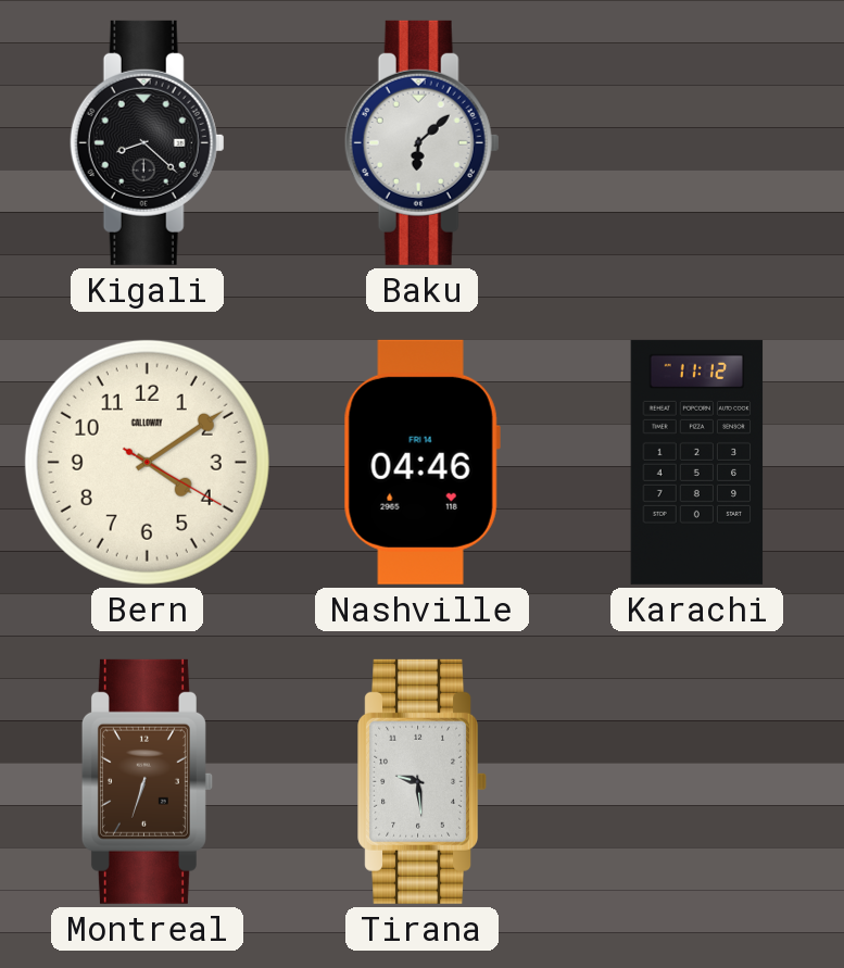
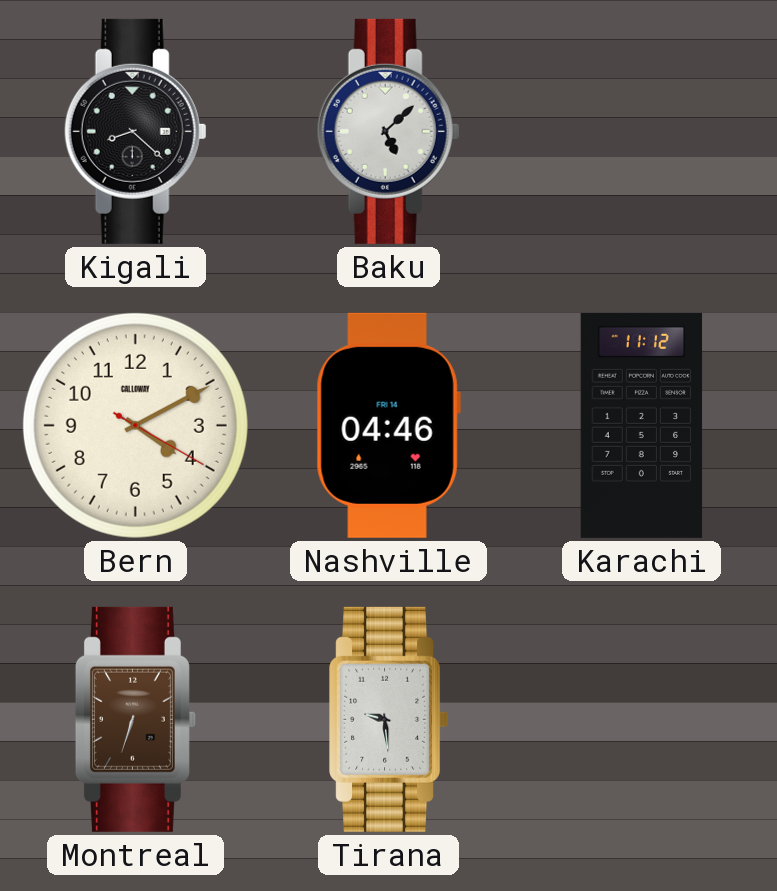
Baku: 6:08 -> 5:08 (388, 131)
Bern: 4:09 -> 4:10 (135, 425)
